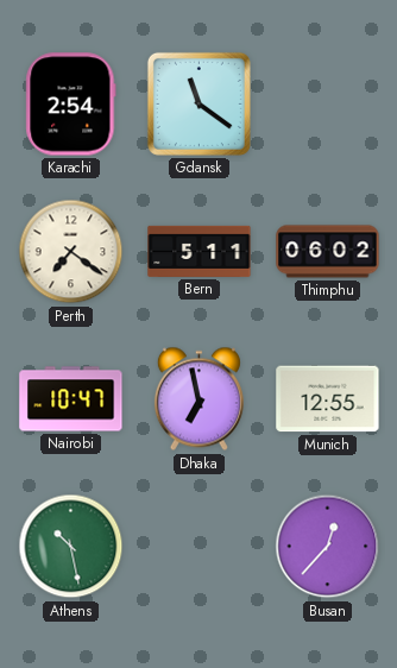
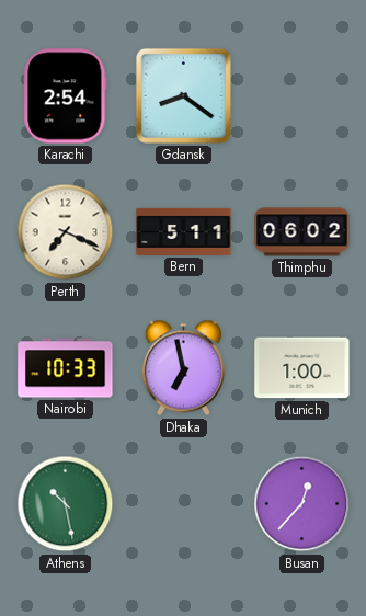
Gdansk: 11:21 -> 8:21 (183, 95)
Perth: 7:21 -> 7:19 (66, 232)
Nairobi: 10:47 -> 10:33 (66, 368)
Munich: 12:55 -> 1:00 (302, 368)
